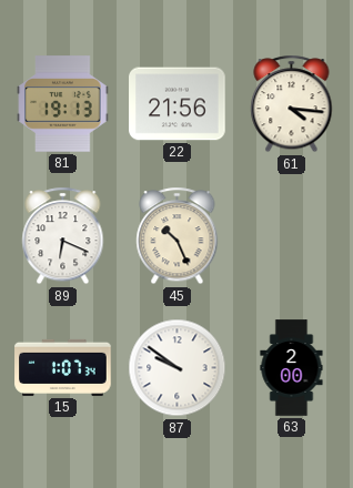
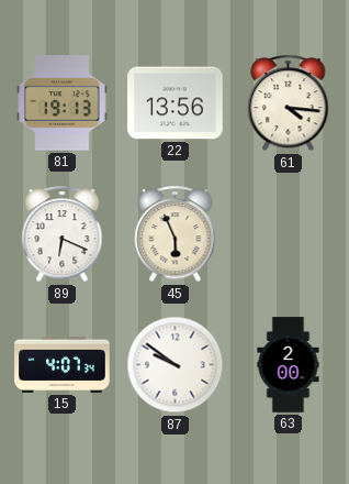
22: 21:56 -> 13:56 (176, 103)
45: 10:26 -> 5:56 (176, 234)
15: 1:07 -> 4:07 (63, 364)
